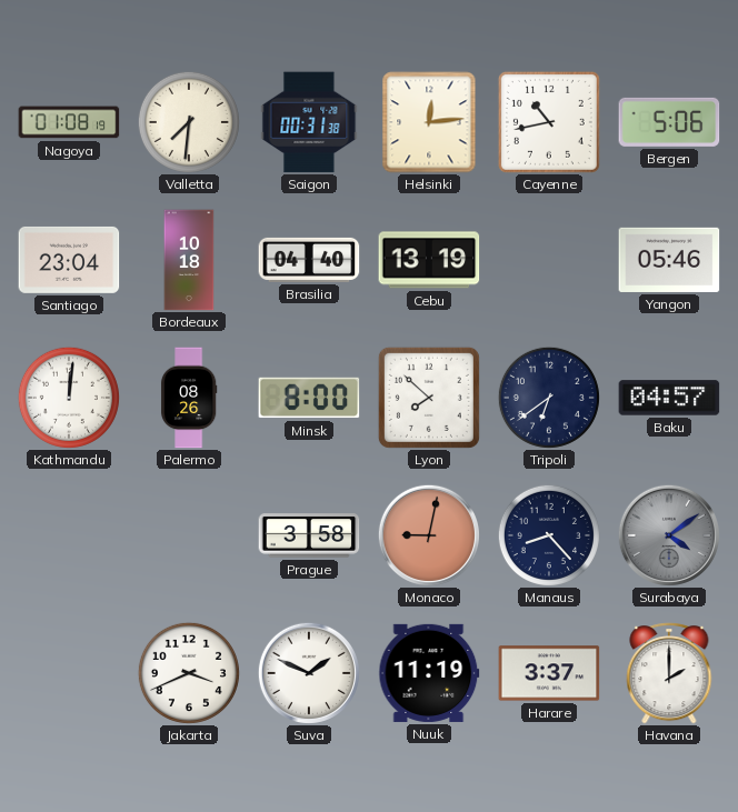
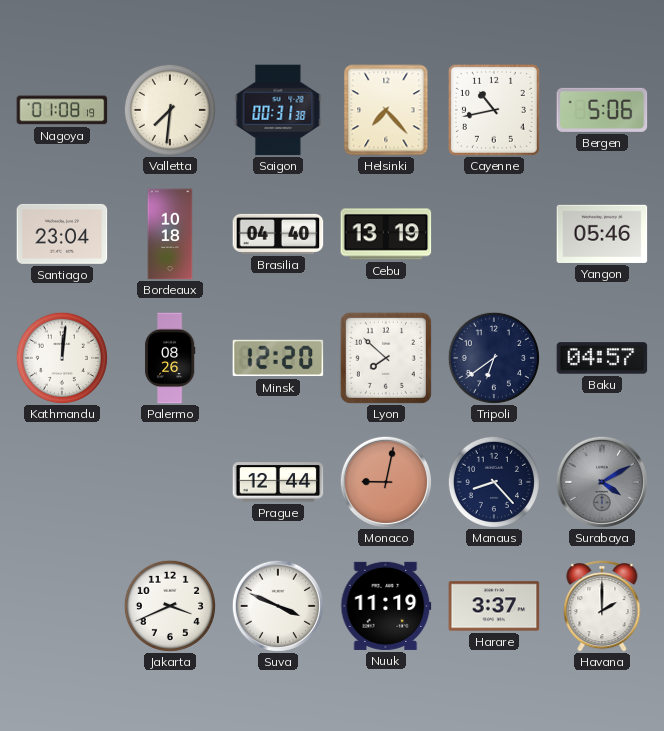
Helsinki: 12:14 -> 7:23 (386, 110)
Minsk: 8:00 -> 12:20 (278, 358)
Prague: 3:58 -> 12:44 (278, 482)
Surabaya: 4:09 -> 4:10 (602, 482)
Suva: 1:49 -> 3:49 (278, 606)
